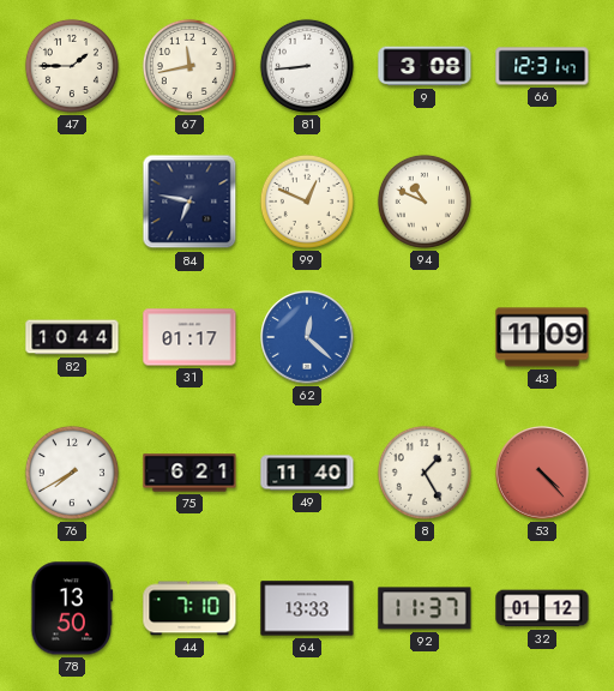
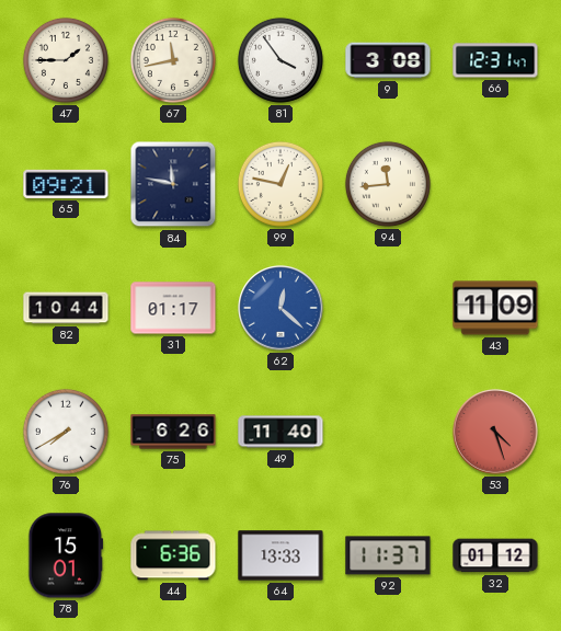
81: 8:44 -> 3:54 (280, 60)
65: none -> 09:21 (66, 184)
84: 6:47 -> 11:47 (173, 184)
99: 12:49 -> 12:47 (280, 184)
94: 10:49 -> 11:44 (388, 184)
75: 6:21 -> 6:26 (173, 432)
8: 1:25 -> none (425, 473)
53: 4:23 -> 4:27 (495, 432)
78: 13:50 -> 15:01 (66, 555)
44: 7:10 -> 6:36 (173, 555)
